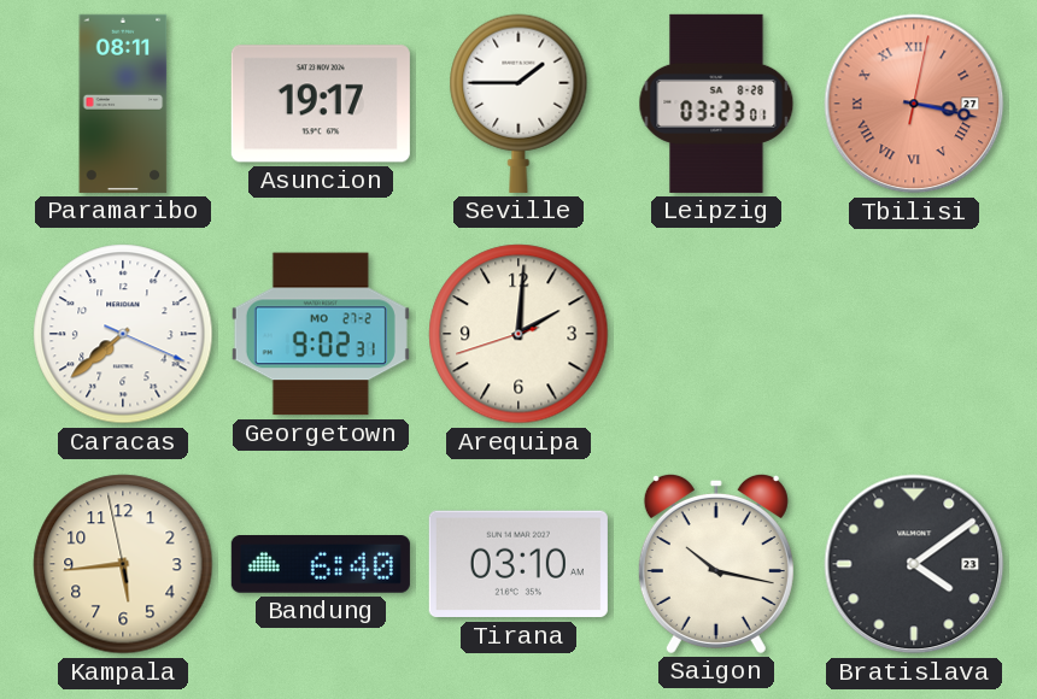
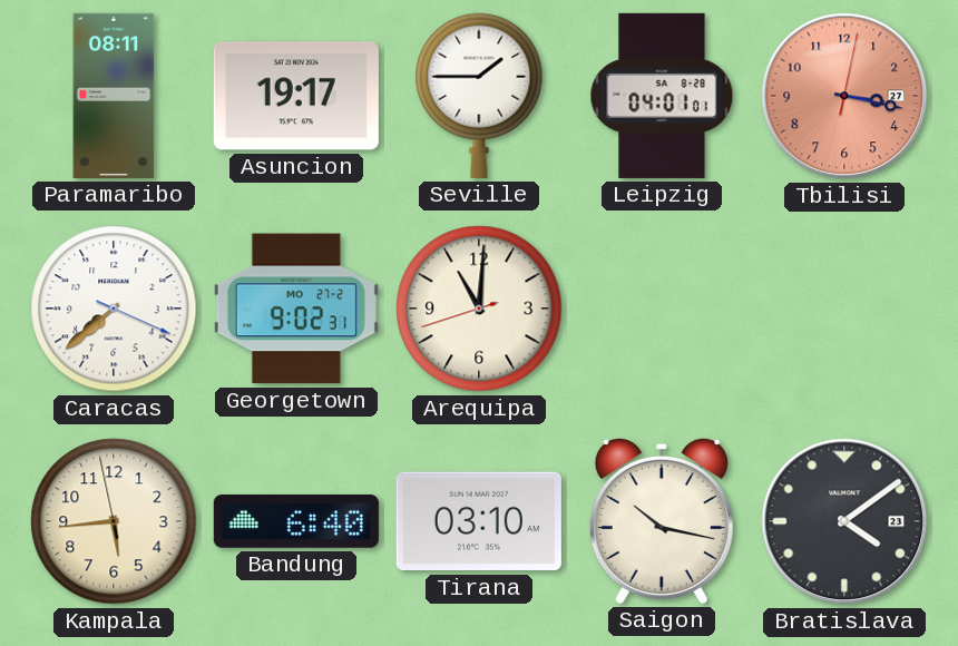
Leipzig: 03:23 -> 04:01 (662, 96)
Tbilisi numerals: Roman -> Arabic (844, 96)
Arequipa: 2:00 -> 11:00 (479, 309)
